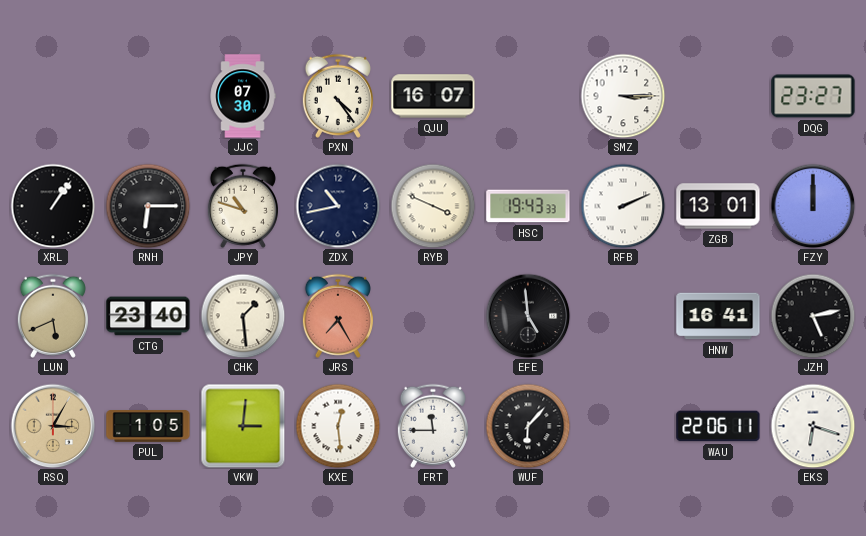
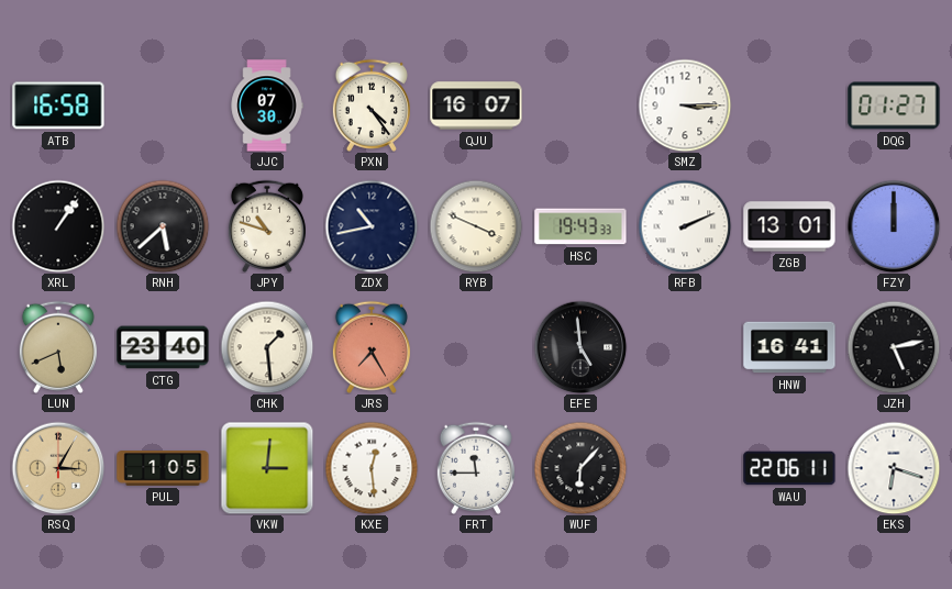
ATB: none -> 16:58 (58, 105)
DQG: 23:27 -> 01:27 (894, 105)
RNH: 6:15 -> 5:38 (163, 226)
